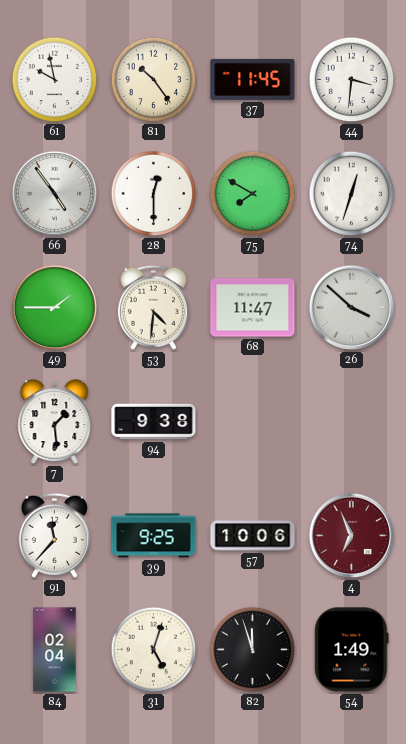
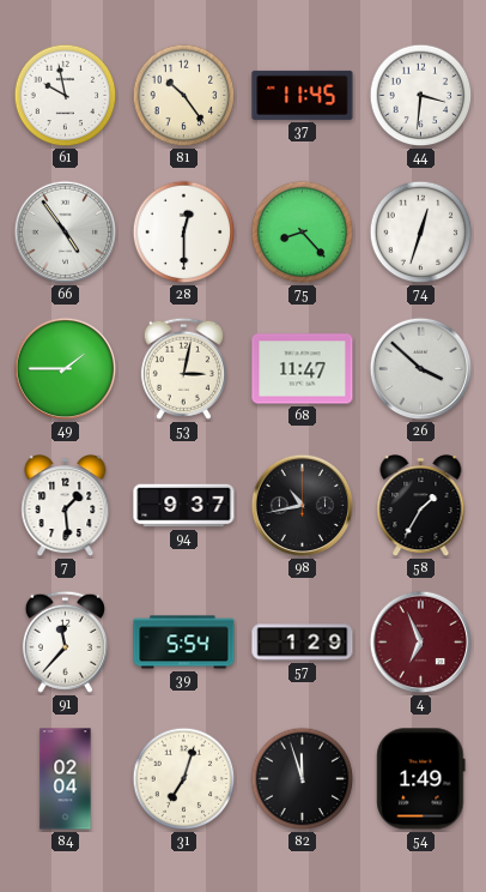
75: 7:50 -> 8:23 (303, 233)
53: 4:31 -> 3:02 (183, 368)
94: 9:38 -> 9:37 (184, 506)
98: none -> 10:43 (303, 506)
58: none -> 1:35 (421, 507)
39: 9:25 -> 5:54 (184, 643)
57: 10:06 -> 1:29 (303, 643)
31: 5:03 -> 7:03 (184, 779)
